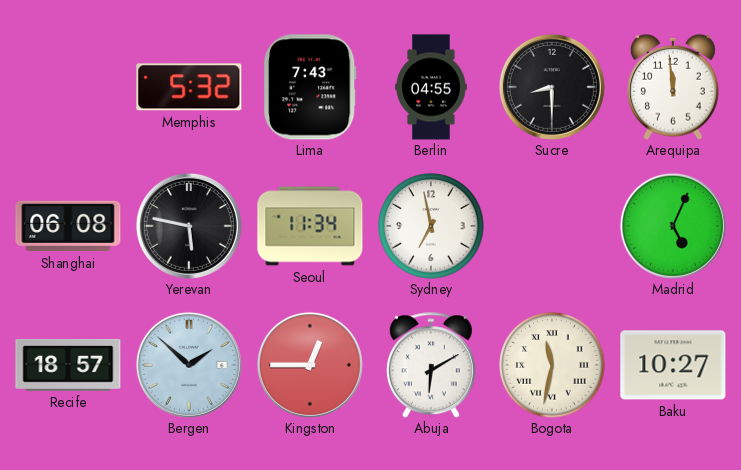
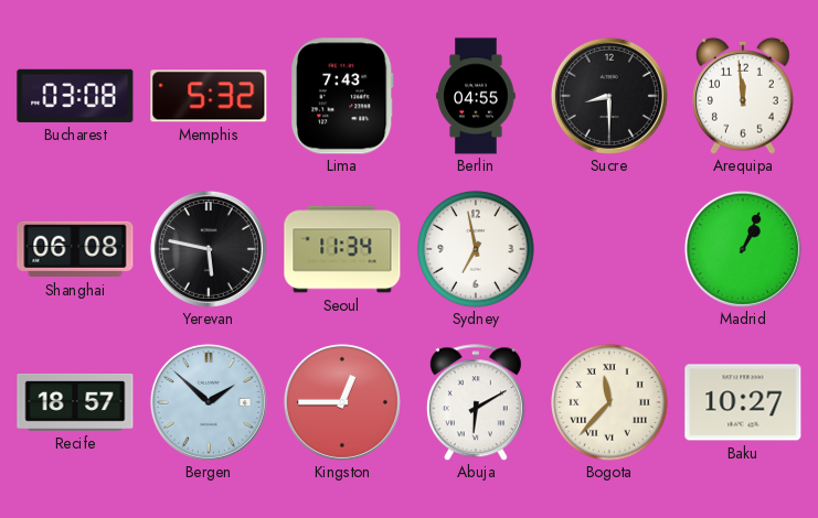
Bucharest: none -> 03:08 (75, 96)
Madrid: 5:04 -> 1:04 (743, 249)
Bogota: 11:32 -> 11:37 (609, 402)
